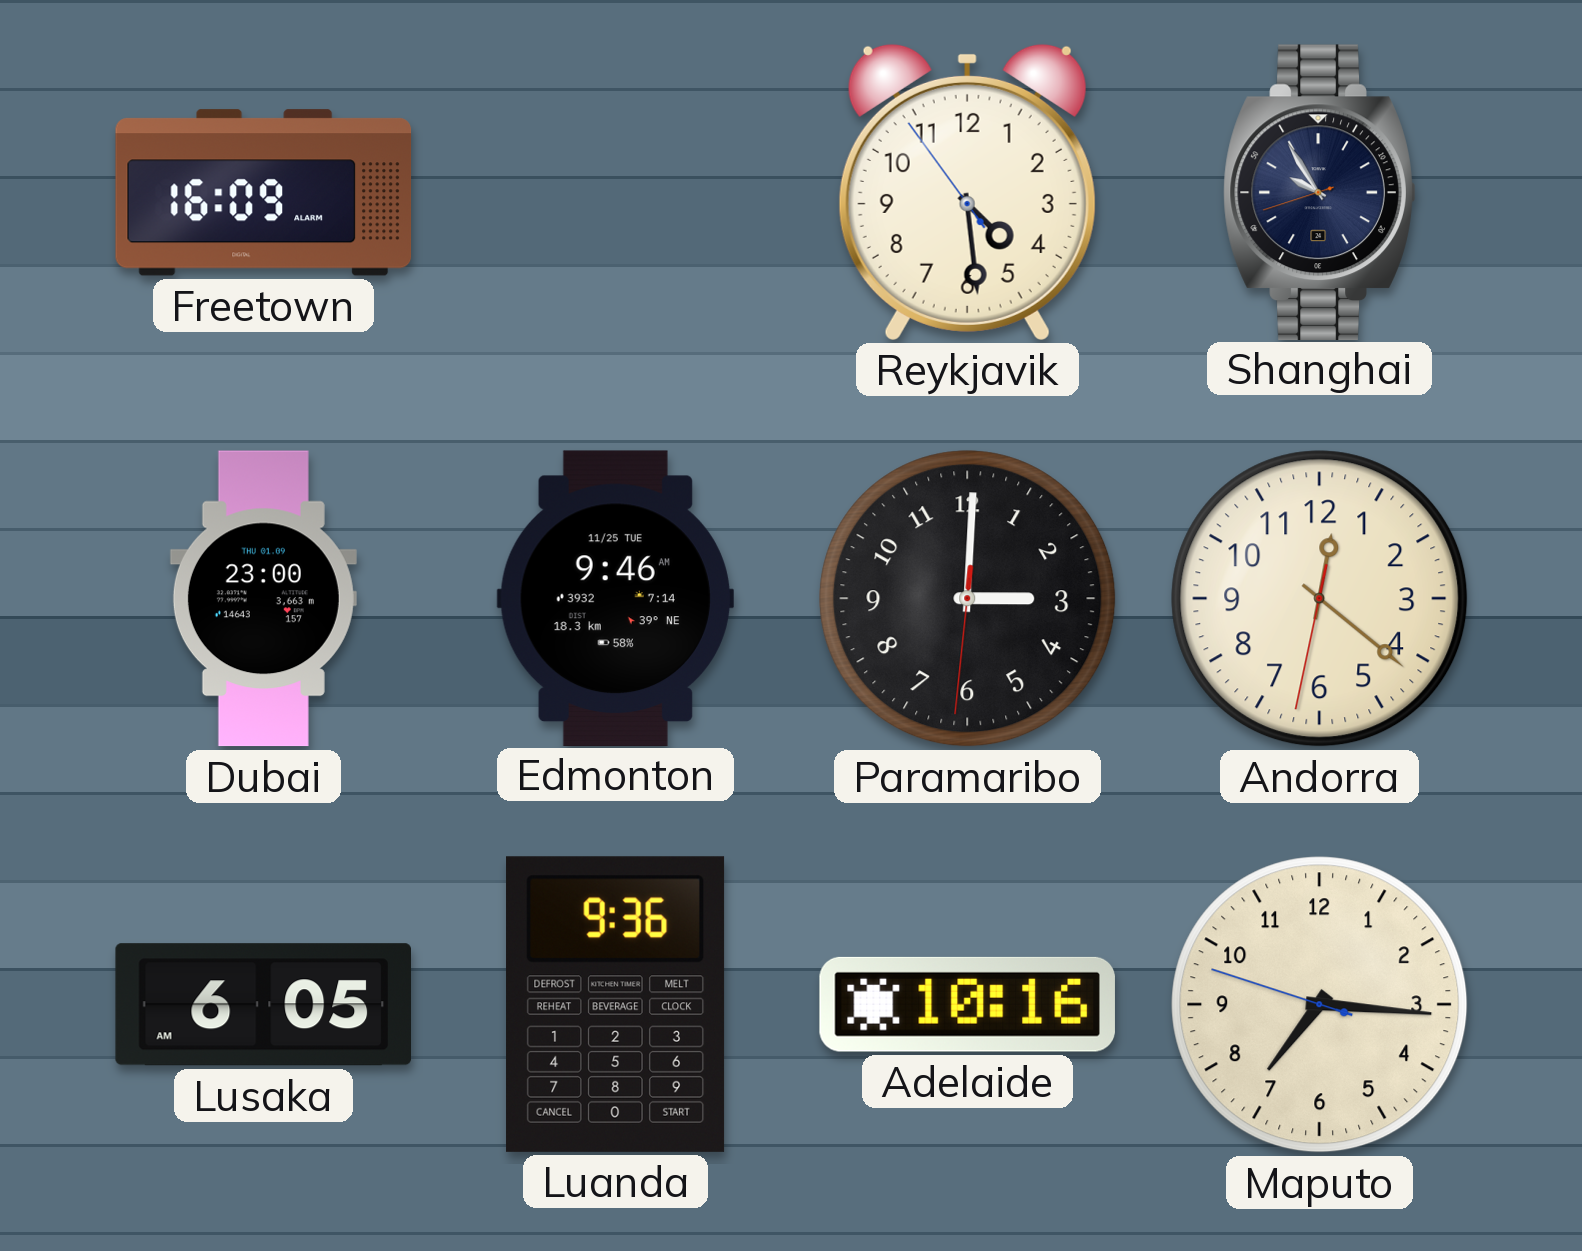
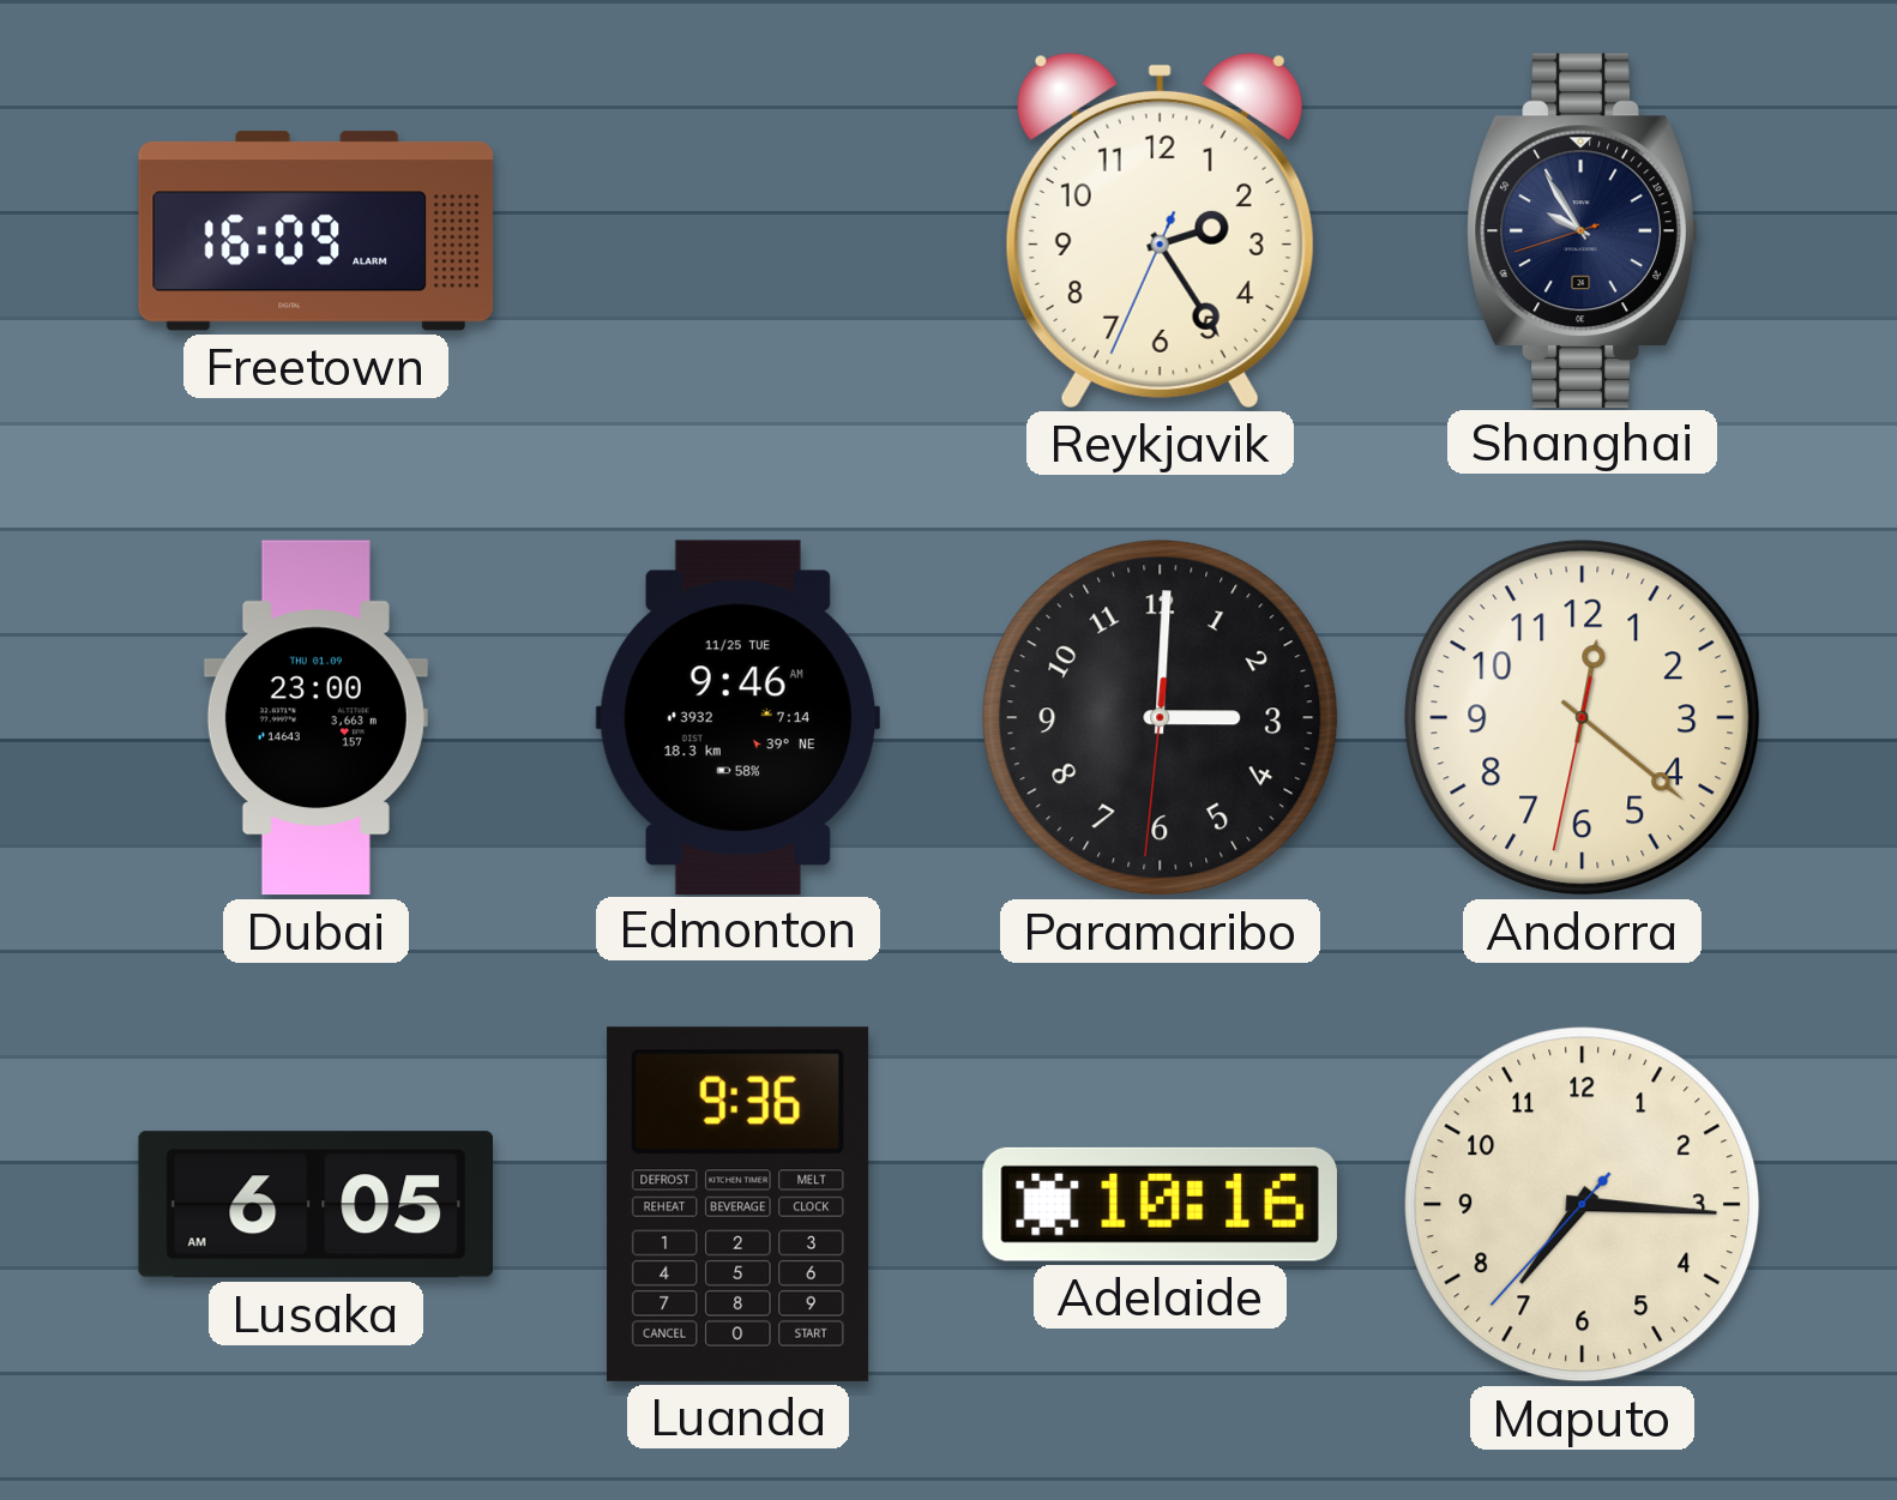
Reykjavik: 4:28 -> 2:24 (1160, 230)
Maputo: 7:15:48 -> 7:15:37 (1583, 1205)
